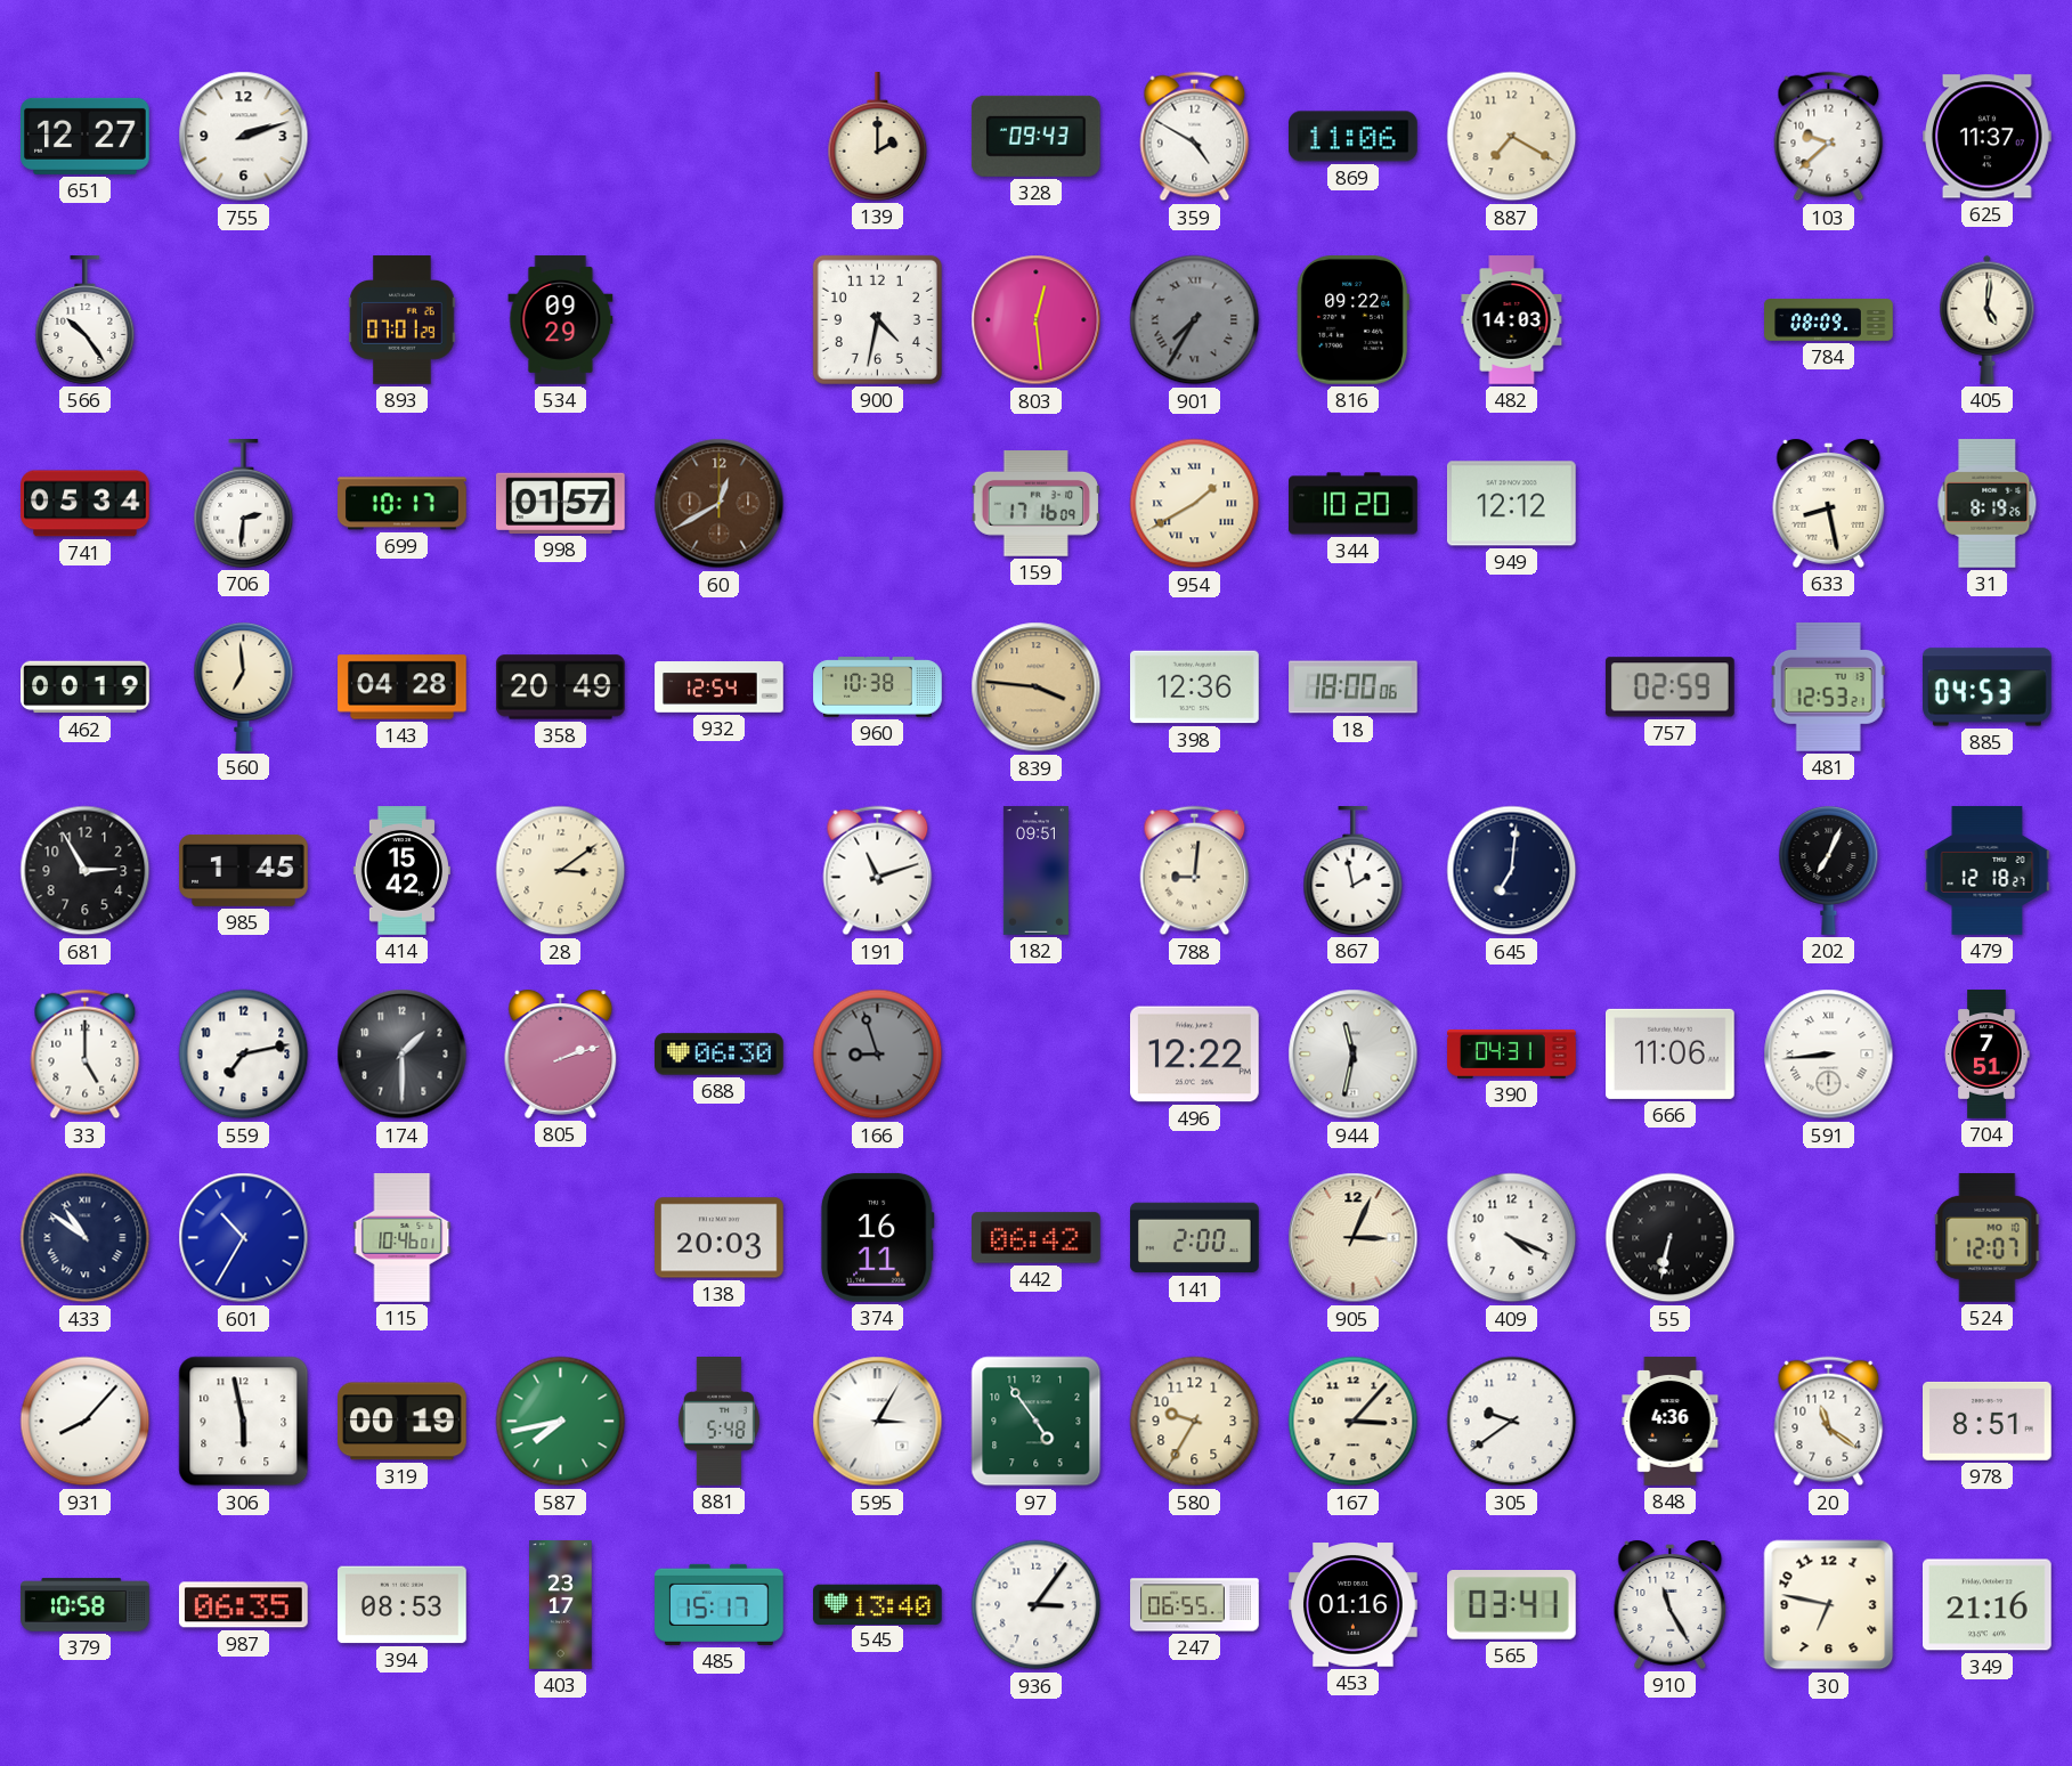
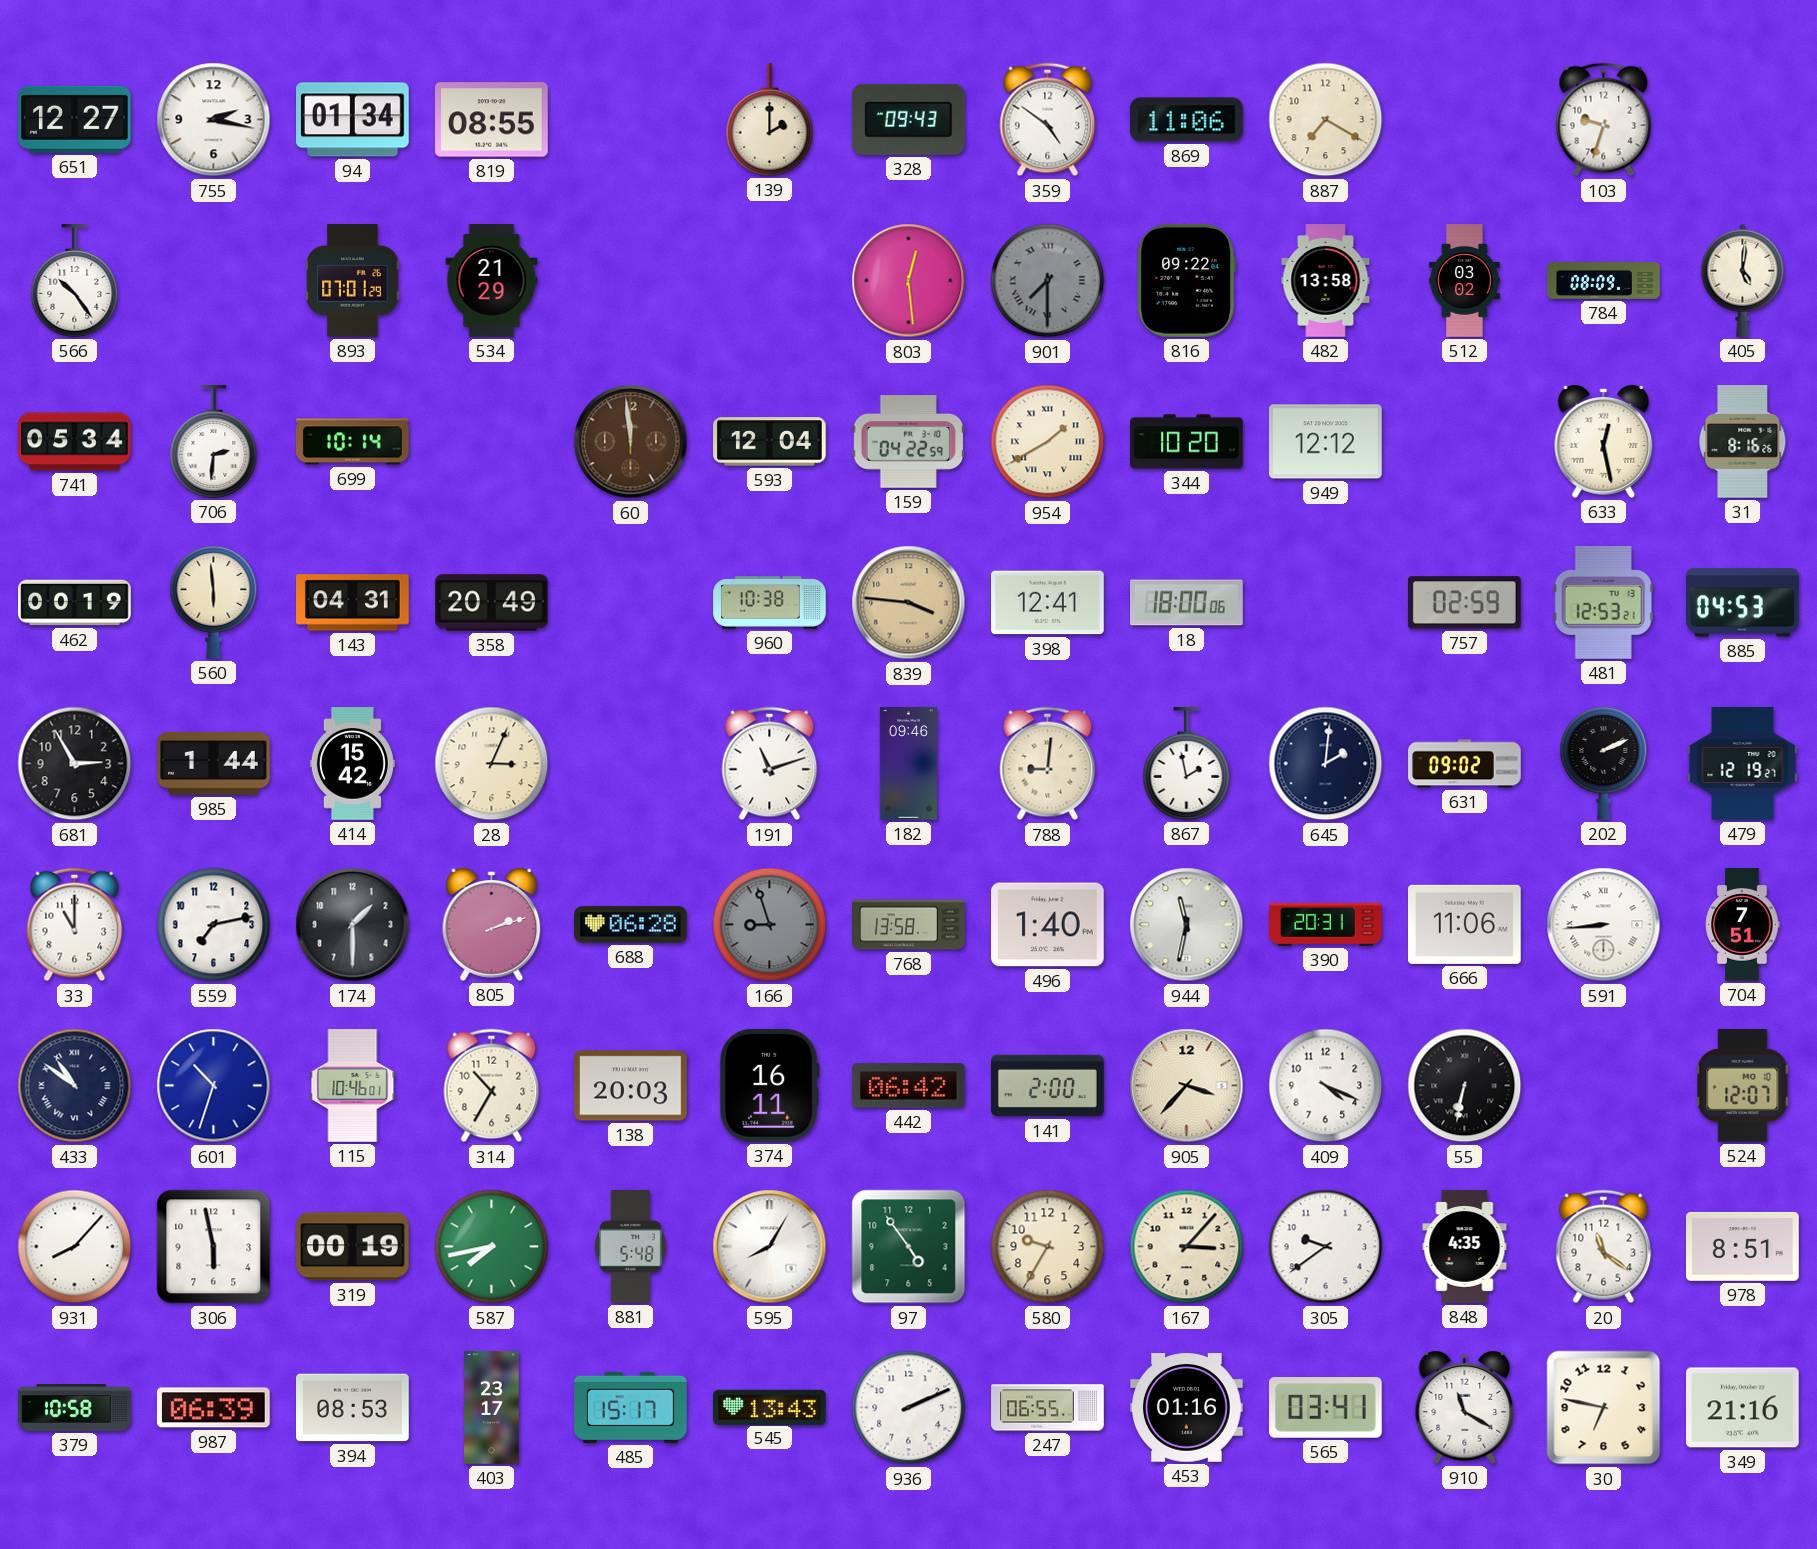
755: 2:12 -> 2:17 (214, 120)
94: none -> 01:34 (353, 120)
819: none -> 08:55 (492, 120)
359: 4:50 -> 4:51 (1048, 120)
103: 9:38 -> 9:33 (1604, 120)
625: 11:37 -> none (1988, 137)
534: 09:29 -> 21:29 (492, 281)
900: 4:32 -> none (877, 319)
901: 7:35 -> 7:30 (1048, 281)
482: 14:03 -> 13:58 (1326, 281)
512: none -> 03:02 (1464, 281)
699: 10:17 -> 10:14 (353, 442)
998: 01:57 -> none (561, 503)
60: 12:40 -> 11:59 (631, 442)
593: none -> 12:04 (770, 442)
159: 17:16 -> 04:22 (908, 442)
633: 8:28 -> 12:28 (1604, 441)
31: 8:19 -> 8:16 (1743, 442)
560: 6:59 -> 5:59 (214, 603)
143: 04:28 -> 04:31 (353, 603)
932: 12:54 -> none (720, 687)
398: 12:36 -> 12:41 (1048, 603)
985: 1:45 -> 1:44 (214, 764)
28: 3:09 -> 3:04 (492, 764)
182: 09:51 -> 09:46 (908, 764)
645: 7:01 -> 2:01 (1326, 764)
631: none -> 09:02 (1465, 764)
202: 7:04 -> 2:11 (1604, 764)
479: 12:18 -> 12:19 (1743, 764)
33: 5:00 -> 11:00 (75, 925)
688: 06:30 -> 06:28 (631, 925)
768: none -> 13:58 (909, 925)
496: 12:22 -> 1:40 (1048, 925)
390: 04:31 -> 20:31 (1326, 925)
601: 10:35 -> 10:33 (214, 1086)
314: none -> 10:35 (492, 1086)
905: 3:04 -> 3:37 (1187, 1086)
595: 3:05 -> 8:05 (770, 1247)
848: 4:36 -> 4:35 (1465, 1247)
987: 06:35 -> 06:39 (213, 1408)
545: 13:40 -> 13:43 (770, 1407)
936: 3:06 -> 2:11 (909, 1408)
910: 11:25 -> 11:20 (1465, 1407)
